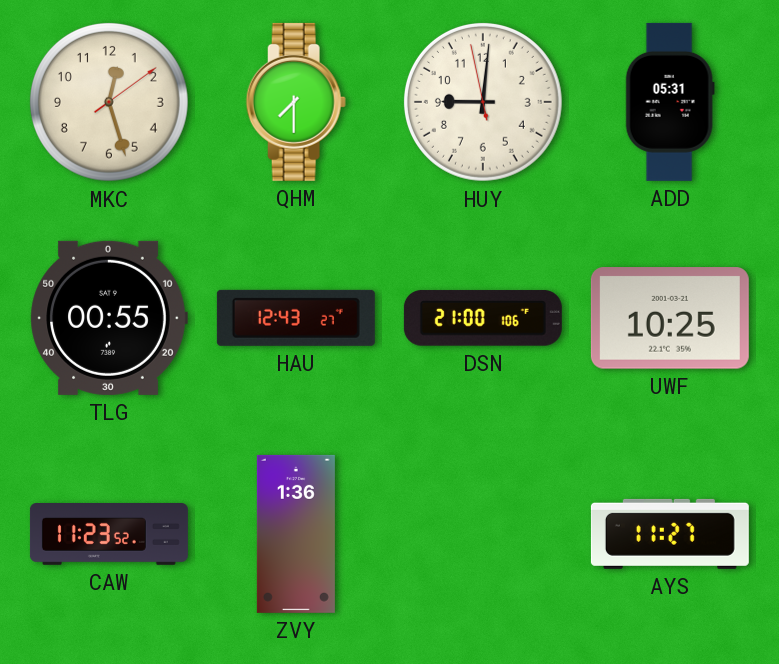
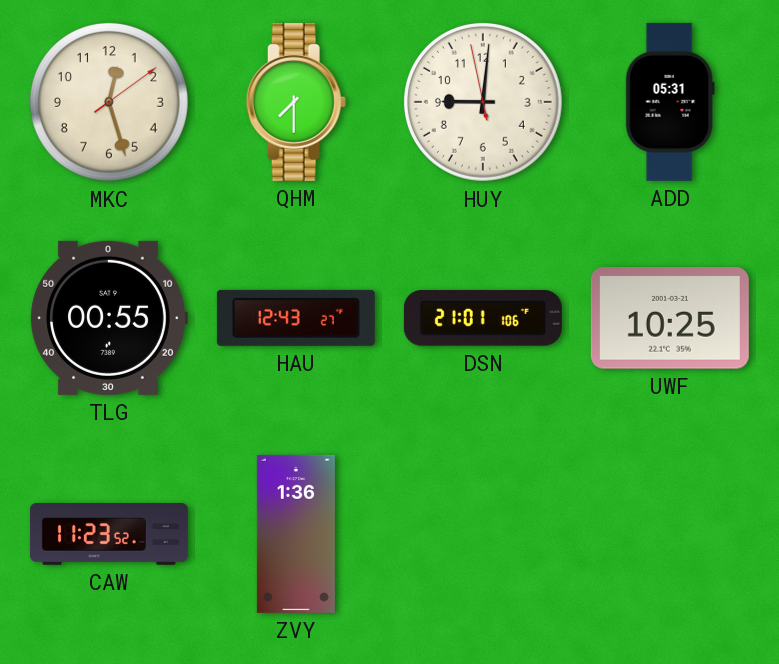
DSN: 21:00 -> 21:01 (483, 318)
AYS: 11:27 -> none (670, 534)
